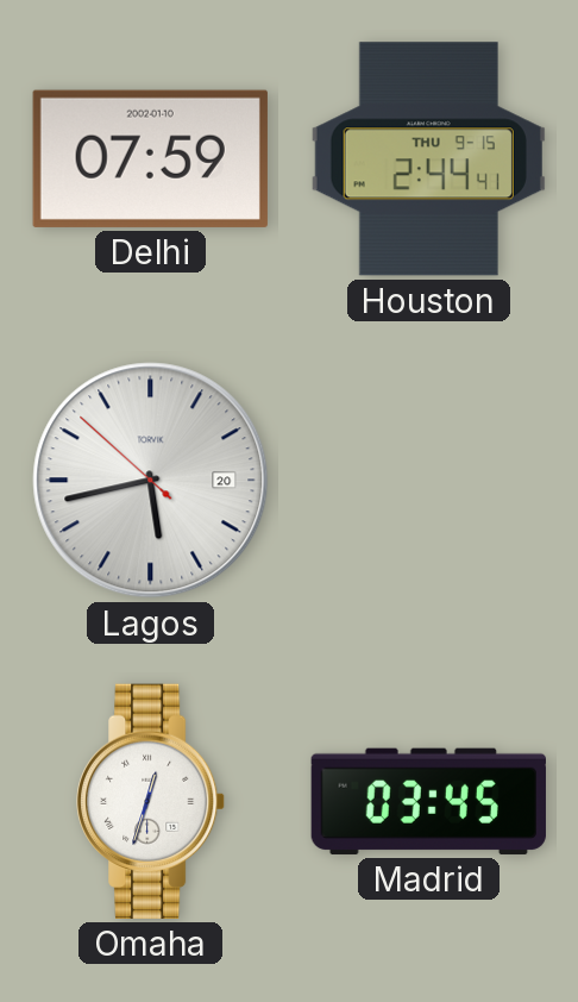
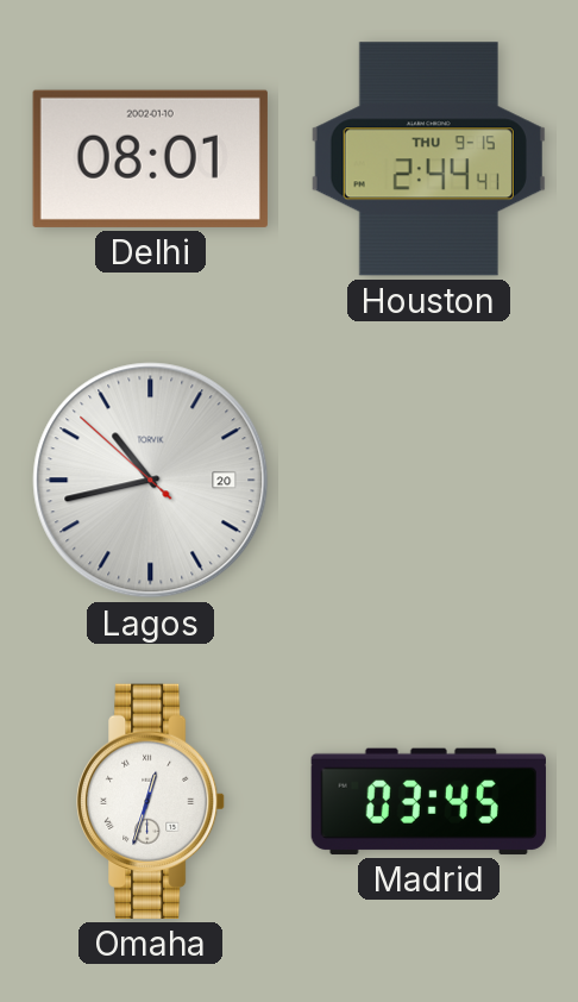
Delhi: 07:59 -> 08:01 (150, 158)
Lagos: 5:42 -> 10:42 (151, 481)
